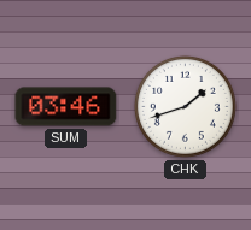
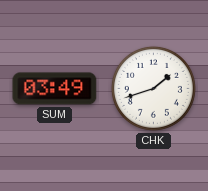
SUM: 03:46 -> 03:49 (55, 89)
